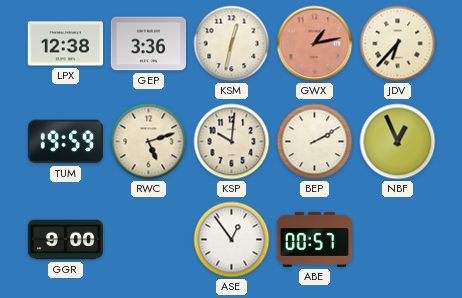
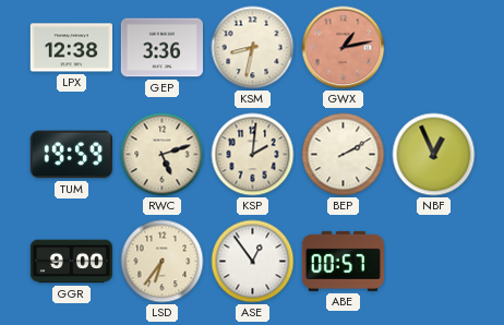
KSM: 12:32 -> 8:32 (253, 48)
JDV: 6:37 -> none (398, 44)
KSP: 10:01 -> 2:01 (253, 155)
LSD: none -> 6:36 (163, 262)
